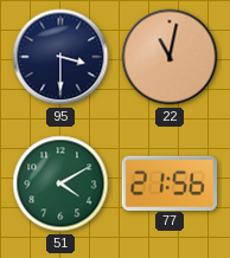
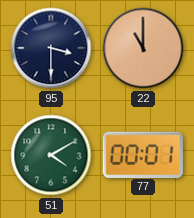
22: 11:02 -> 11:00 (143, 48)
77: 21:56 -> 00:01 (143, 154)
